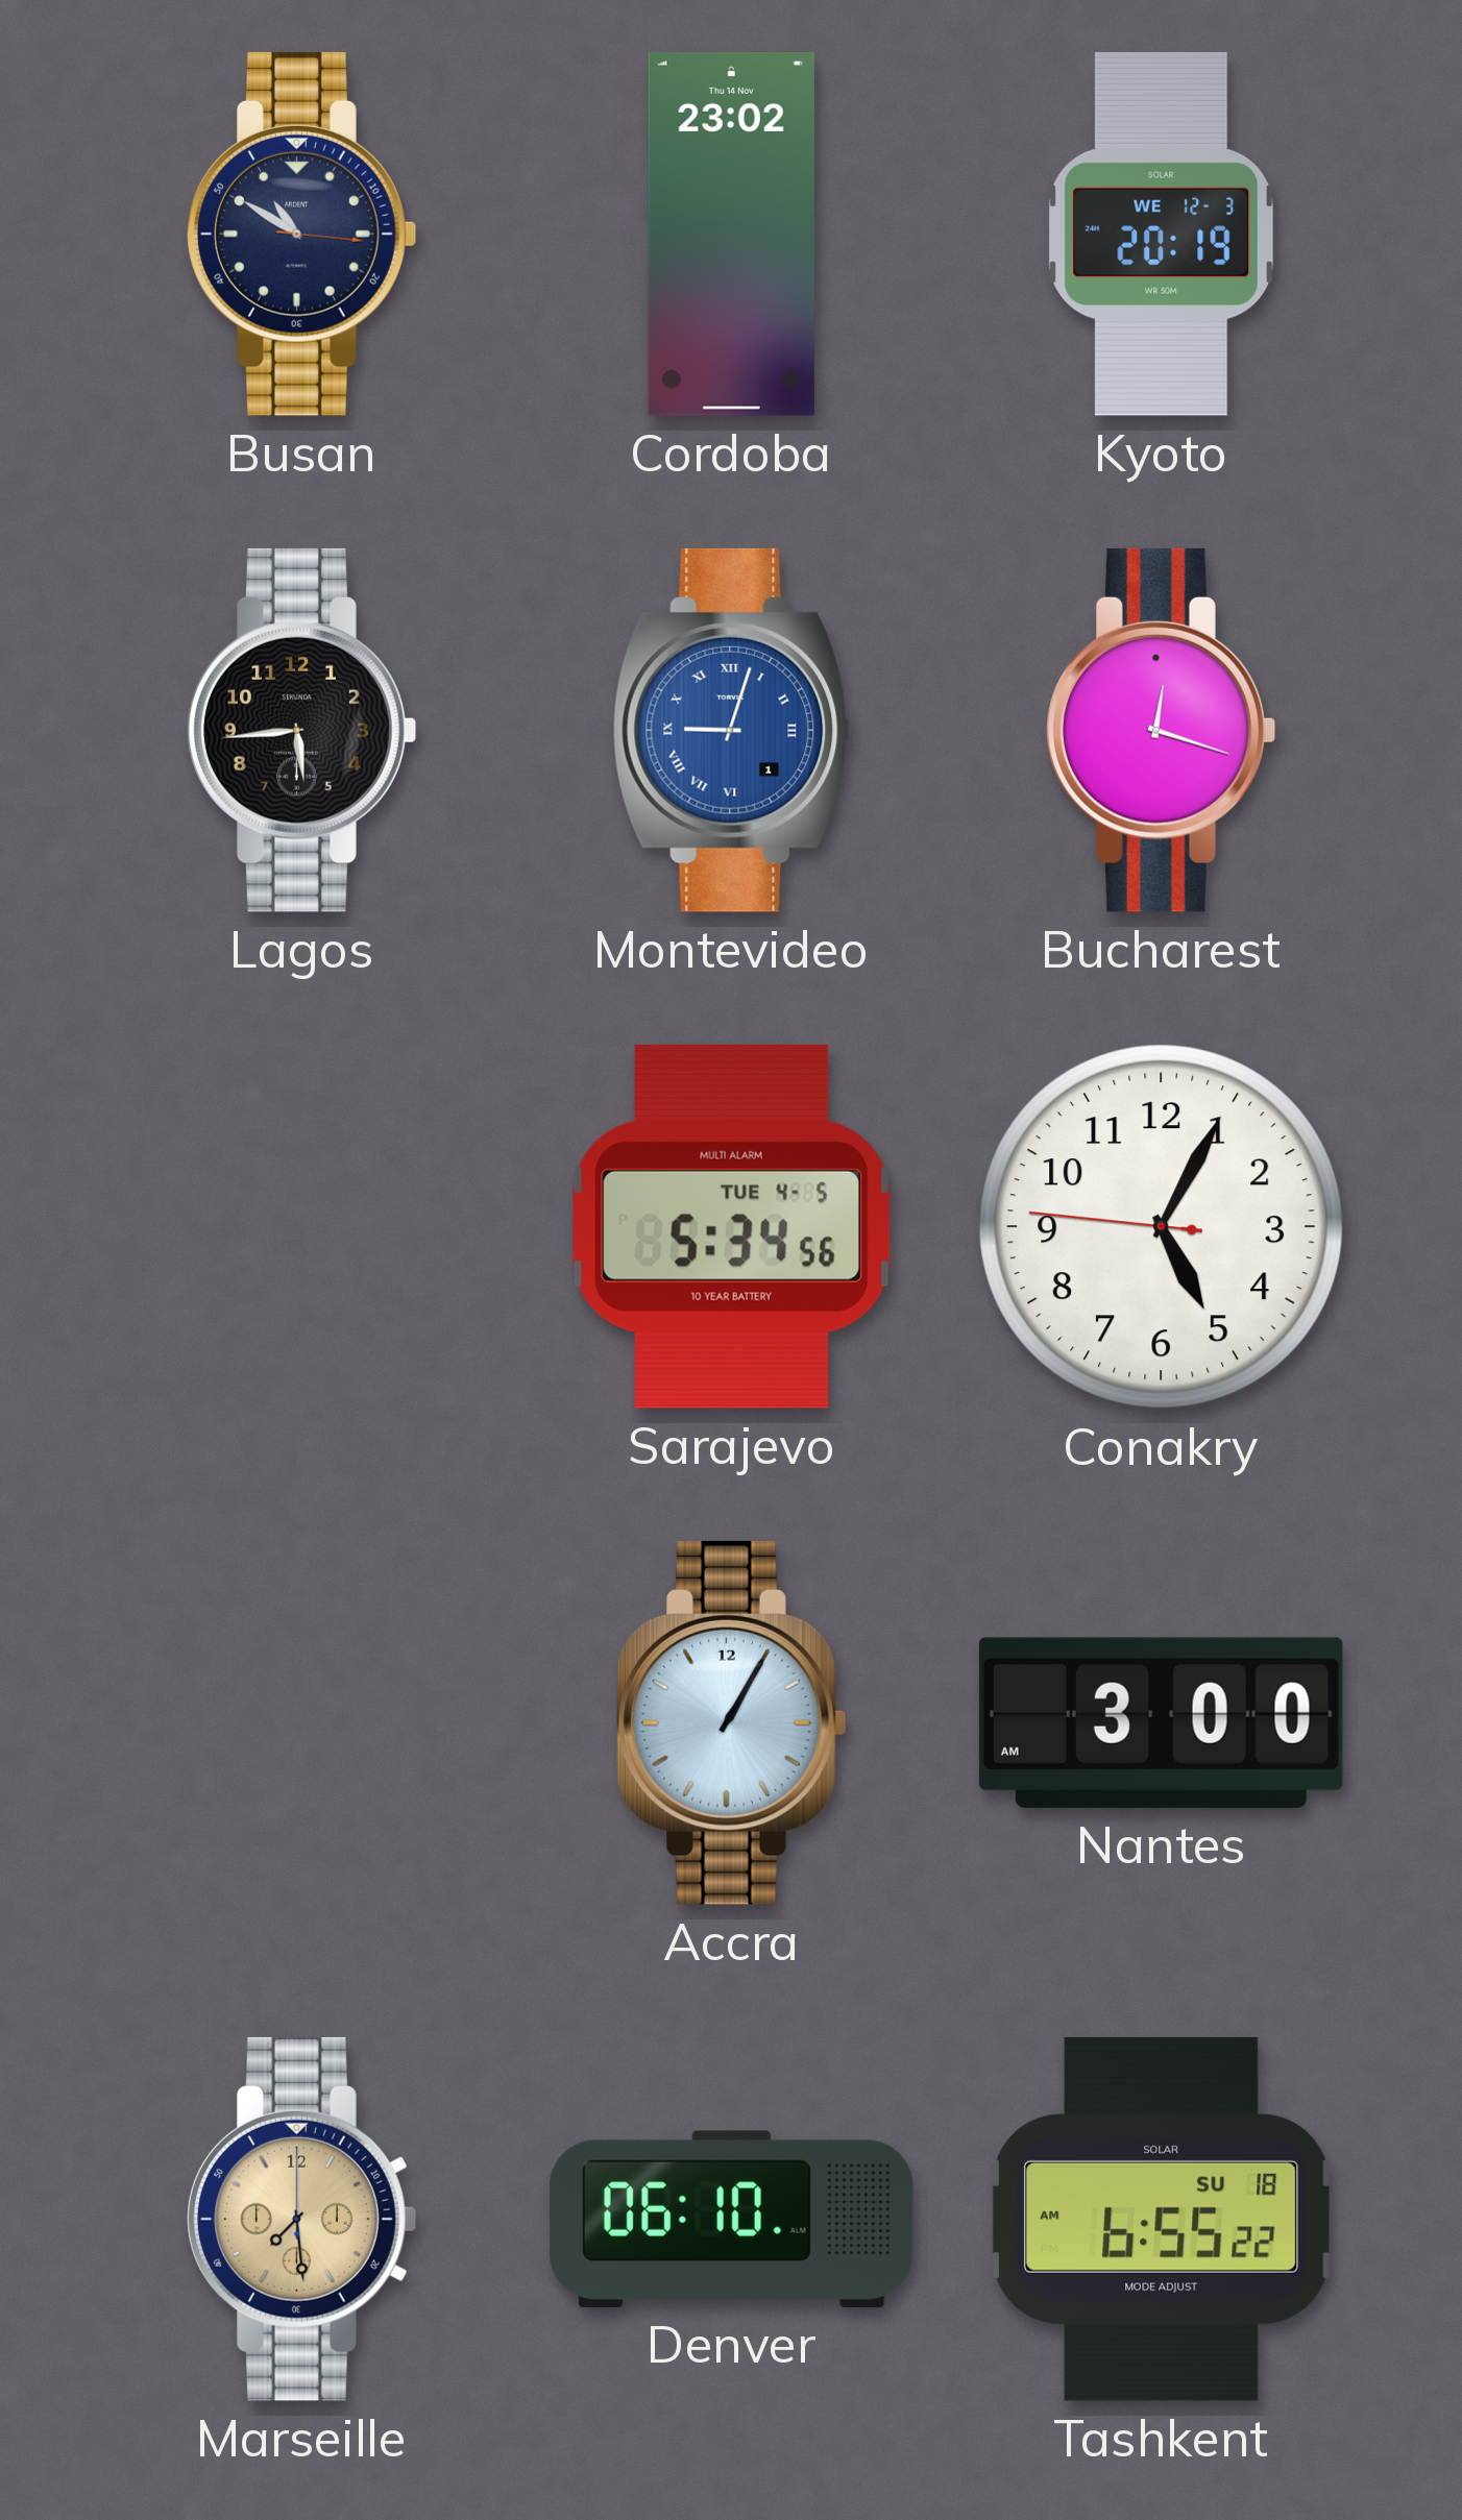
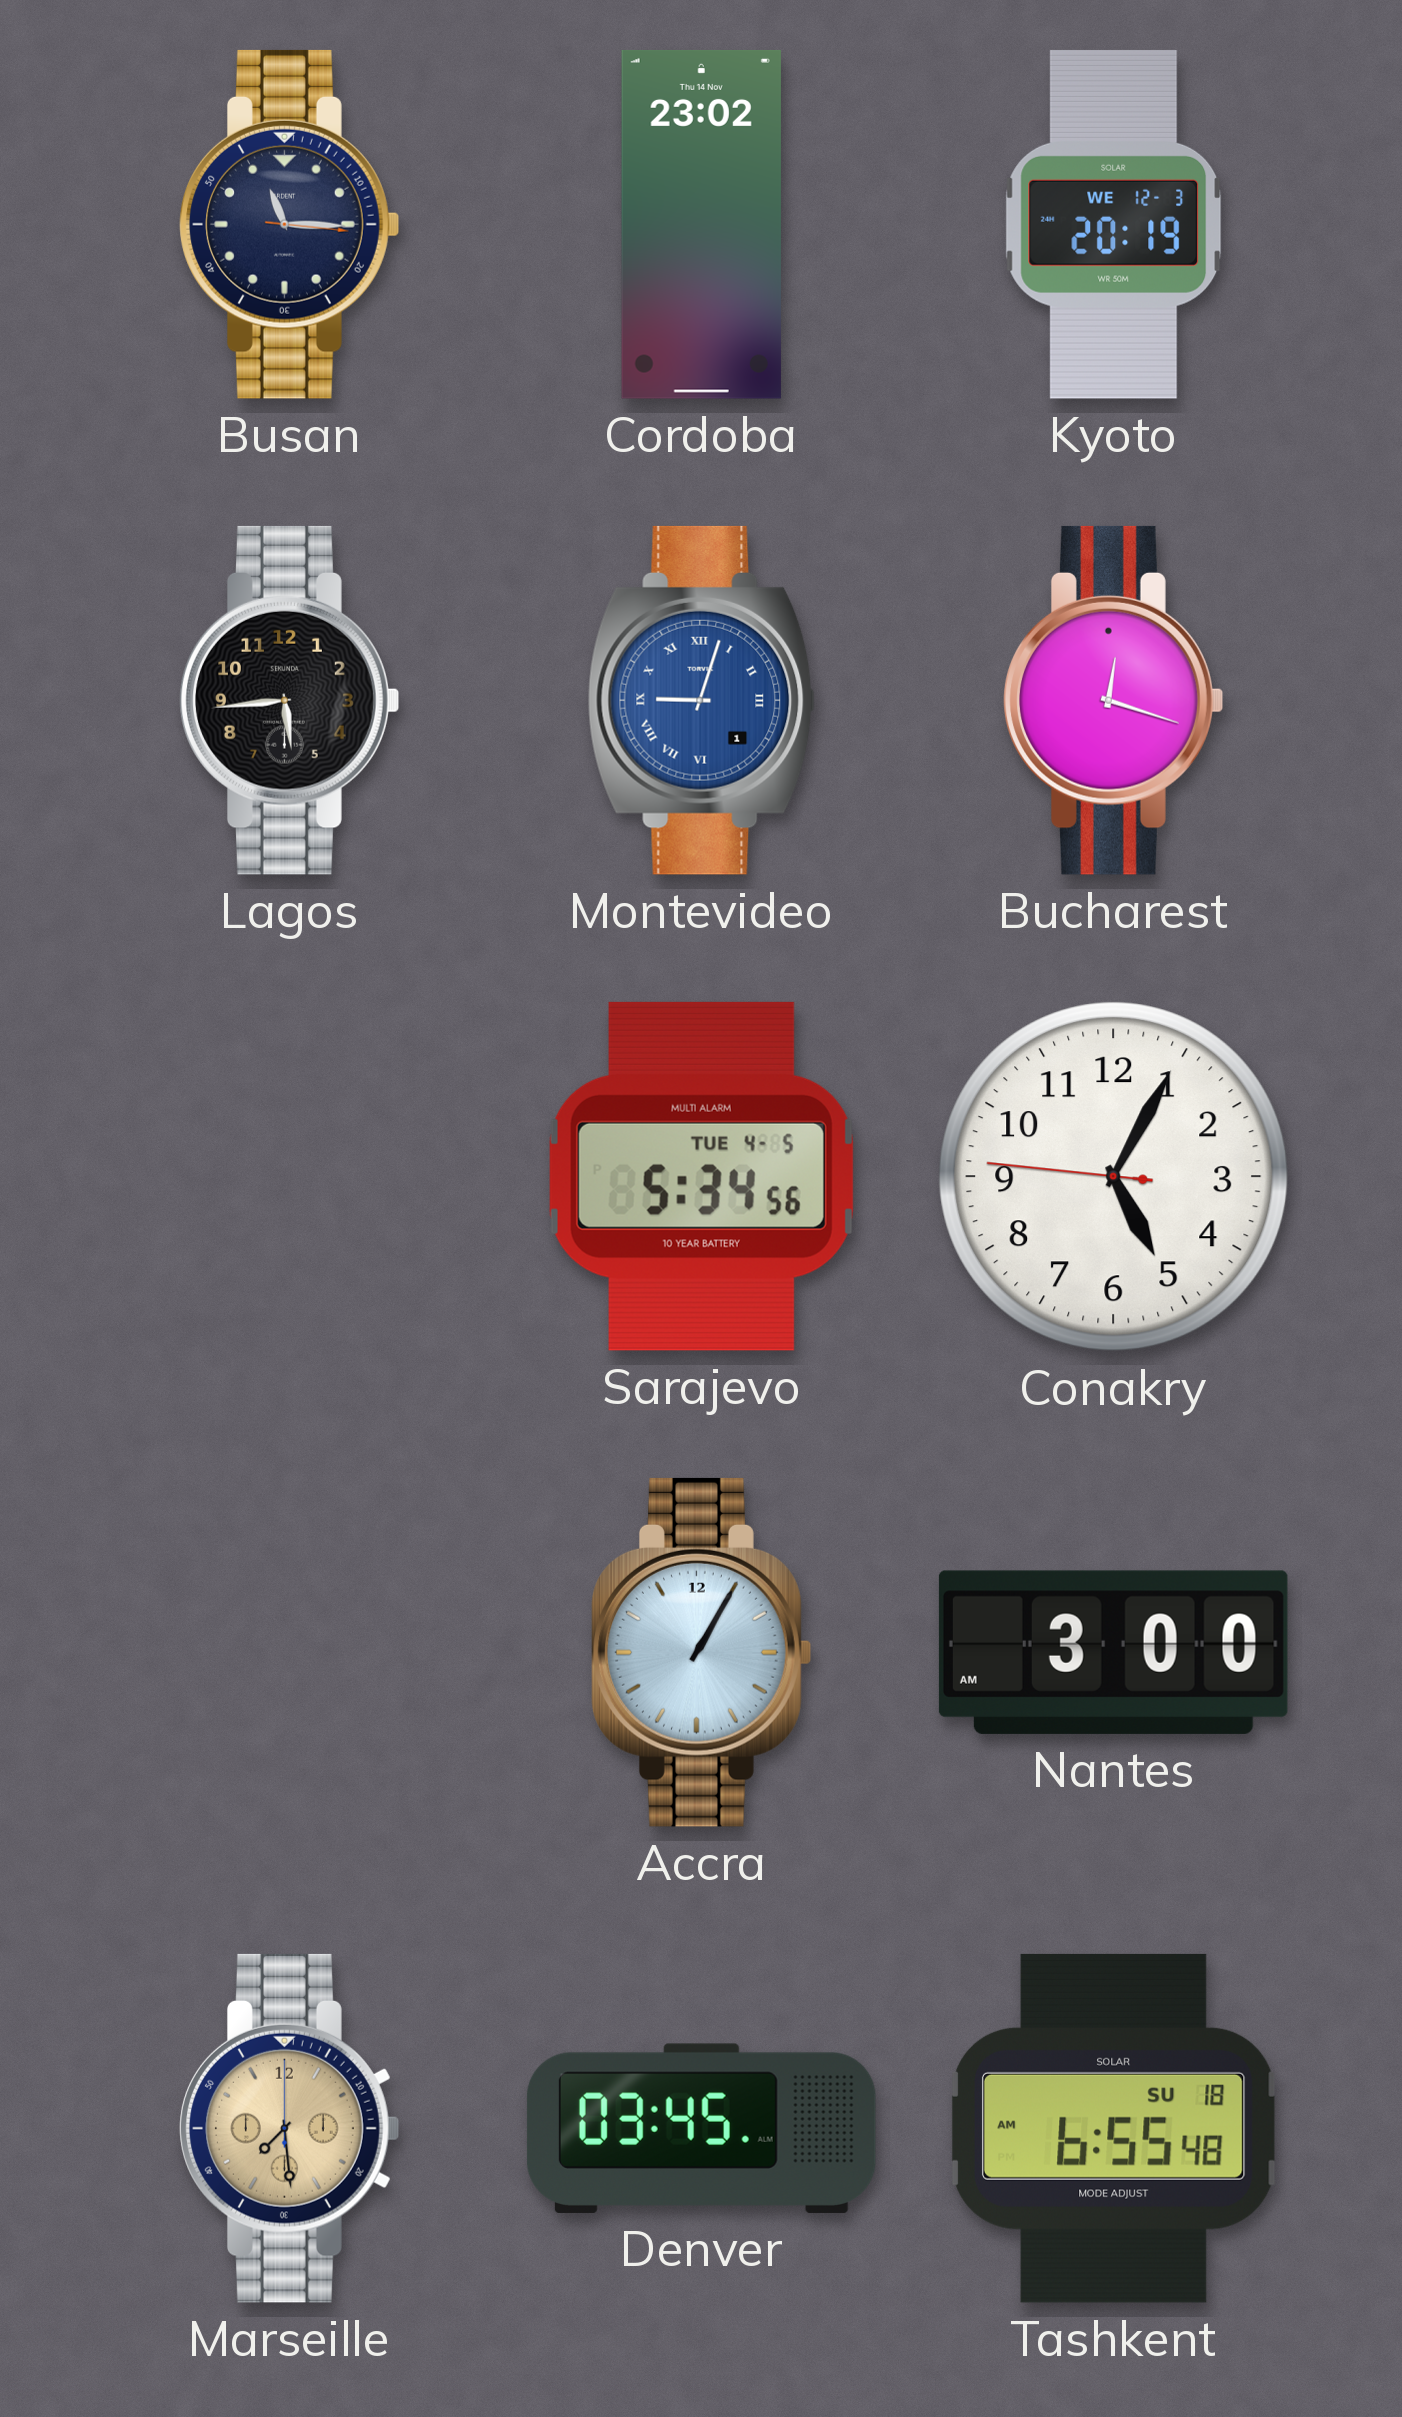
Busan: 10:50 -> 11:15 (290, 224)
Denver: 06:10 -> 03:45 (701, 2128)
Tashkent: 6:55:22 AM -> 6:55:48 AM (1113, 2128)
